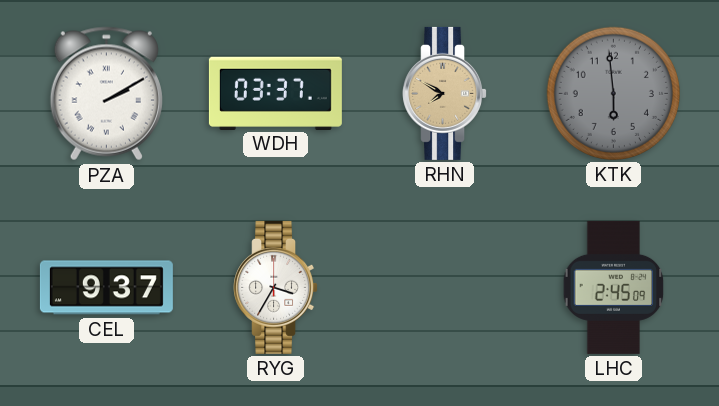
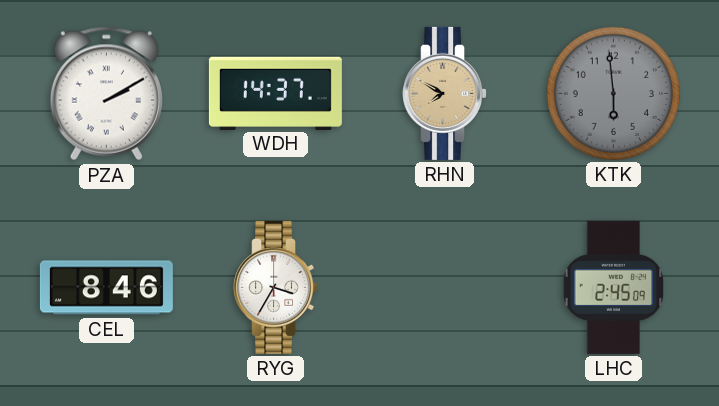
WDH: 03:37 -> 14:37 (275, 93)
CEL: 9:37 -> 8:46 (106, 288)
